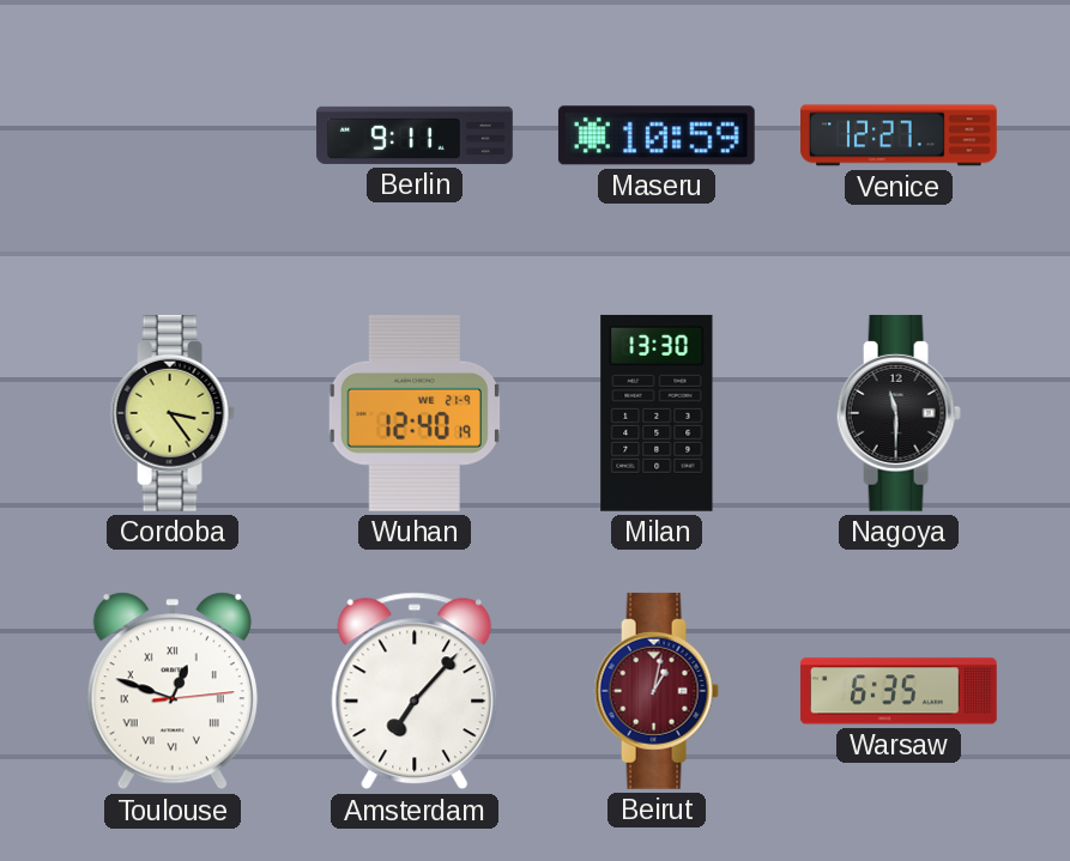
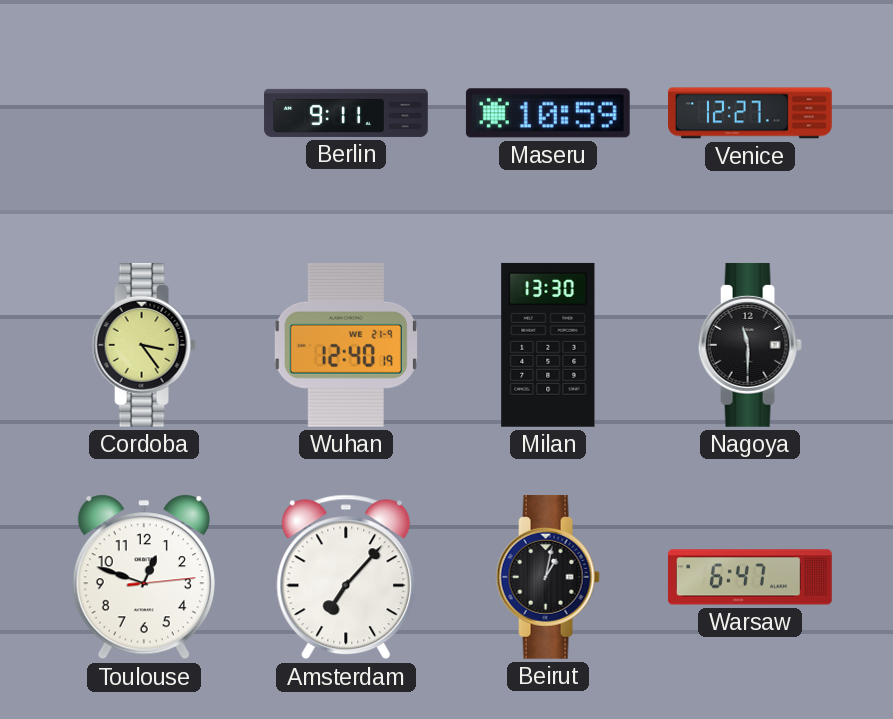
Toulouse numerals: Roman -> Arabic (144, 577)
Beirut dial: burgundy -> black (548, 577)
Warsaw: 6:35 -> 6:47 (750, 577)
